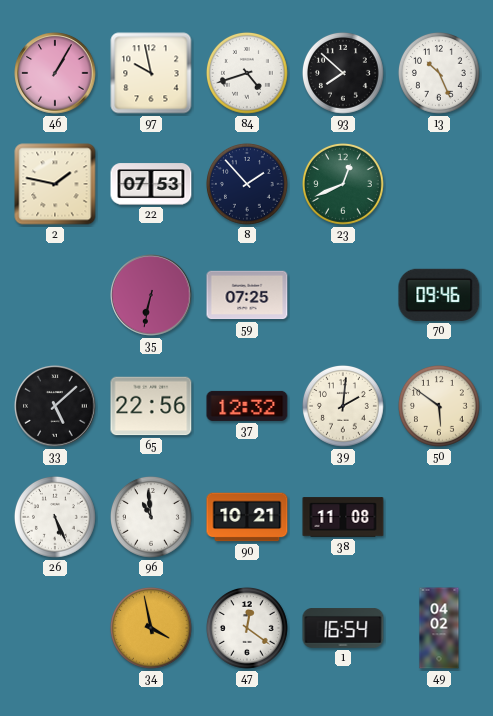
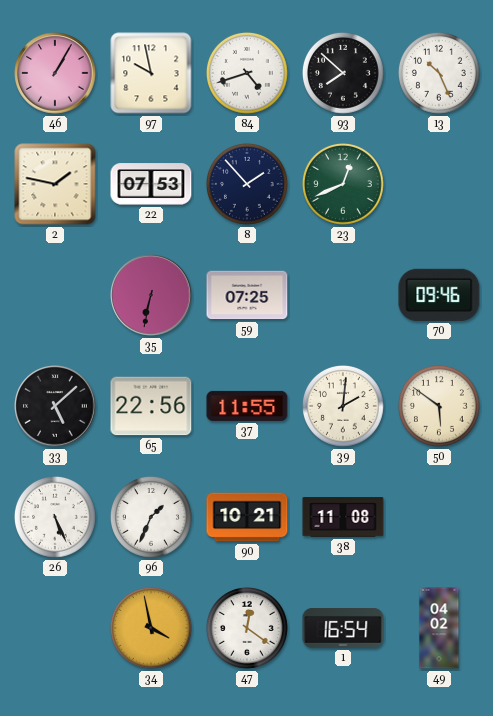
37: 12:32 -> 11:55 (247, 406)
96: 10:59 -> 1:34 (151, 517)
